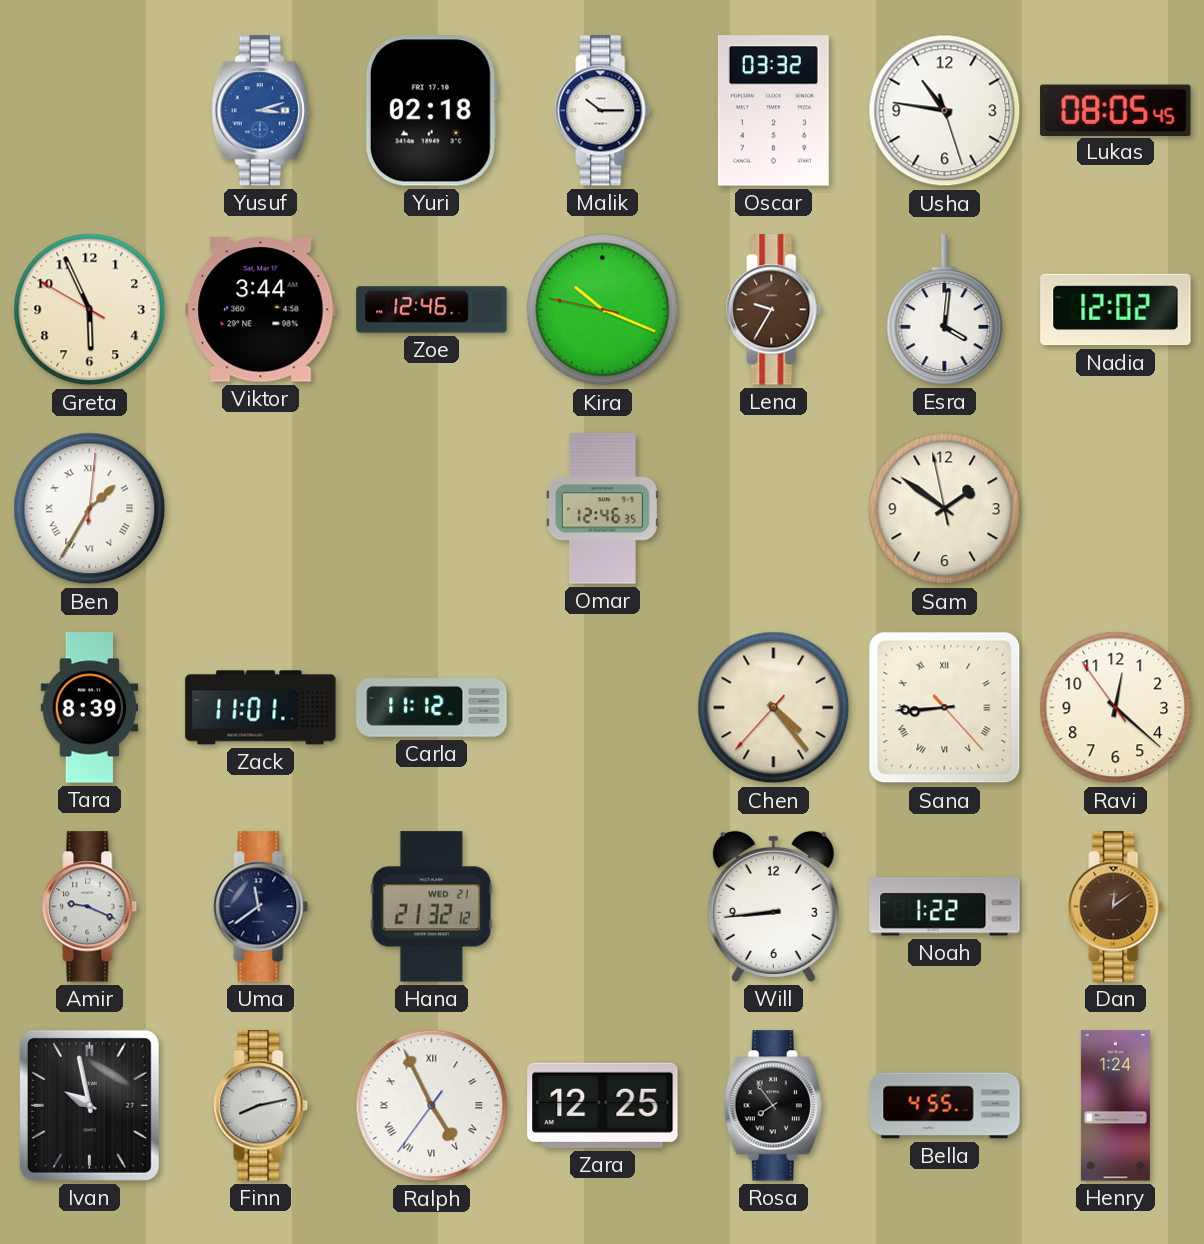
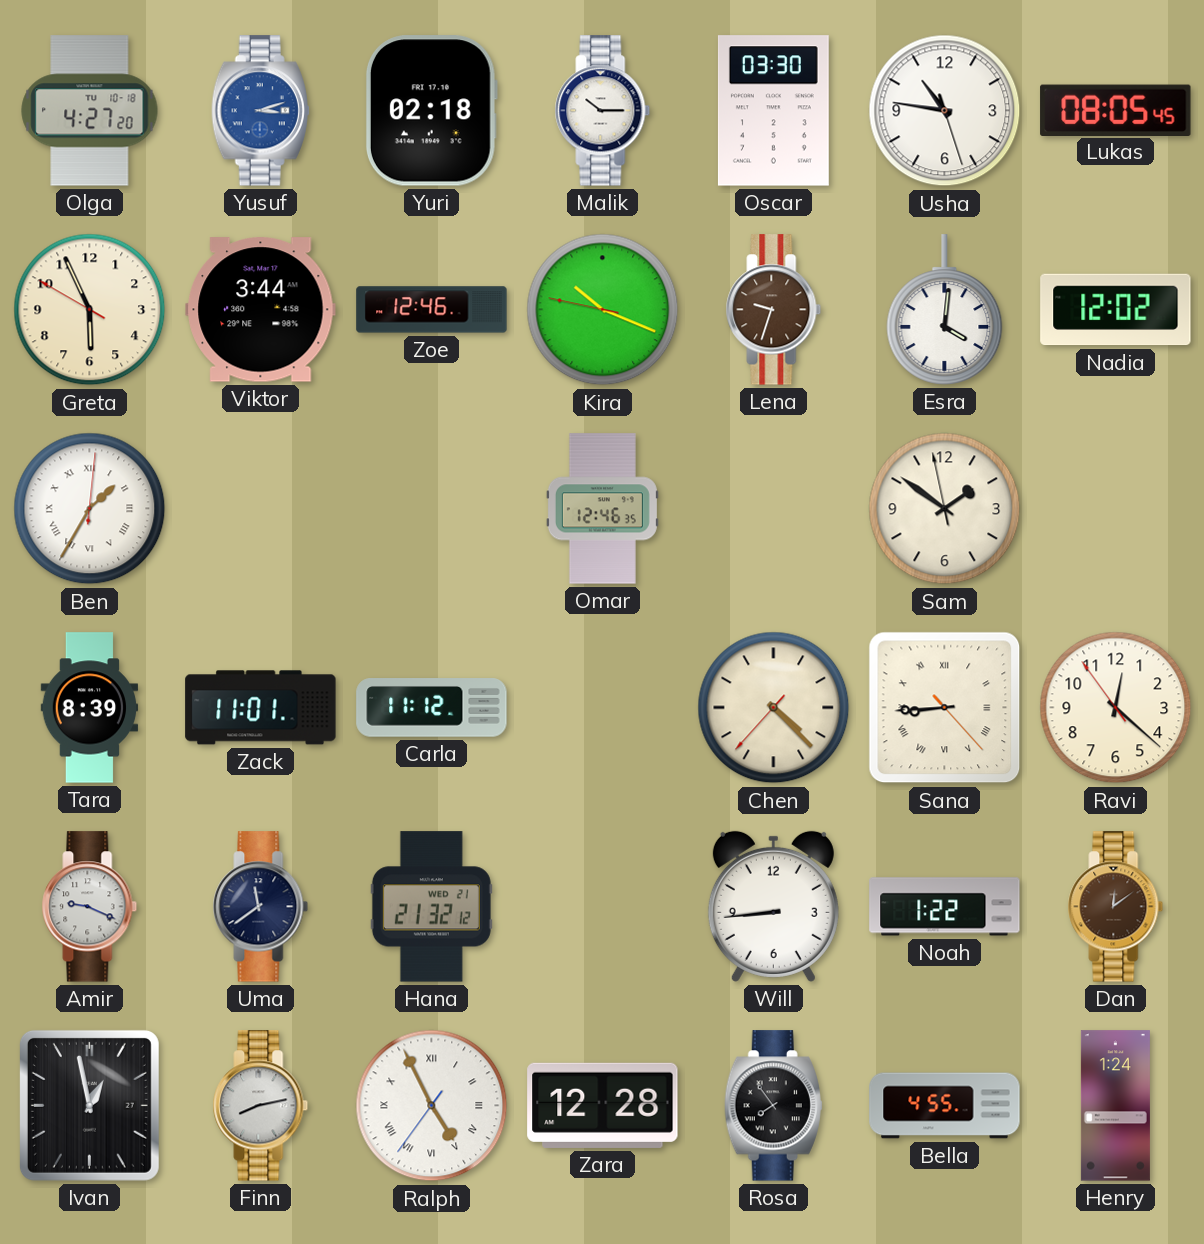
Olga: none -> 4:27 (90, 111)
Oscar: 03:32 -> 03:30 (773, 111)
Lena: 9:35 -> 9:33 (774, 310)
Chen: 4:23 -> 4:22 (774, 708)
Ivan: 9:58 -> 12:58 (89, 1105)
Zara: 12:25 -> 12:28 (603, 1105)
